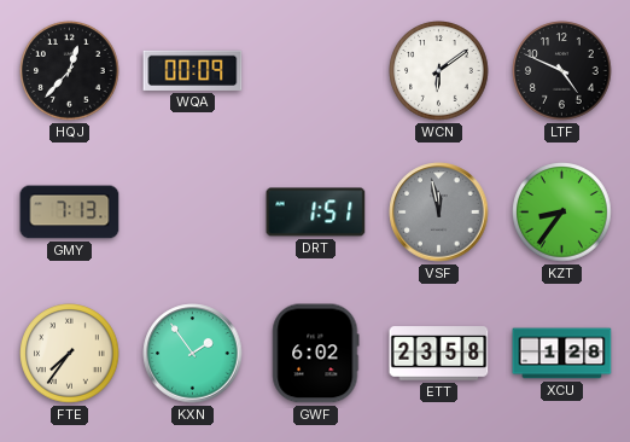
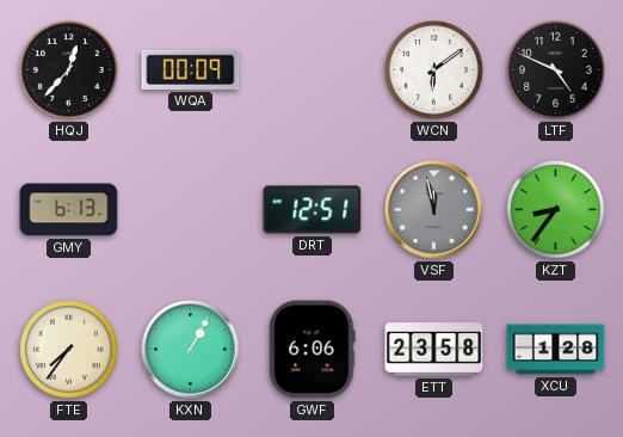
GMY: 7:13 -> 6:13 (69, 210)
DRT: 1:51 -> 12:51 (313, 210)
KXN: 1:54 -> 1:05 (191, 350)
GWF: 6:02 -> 6:06 (313, 350)
